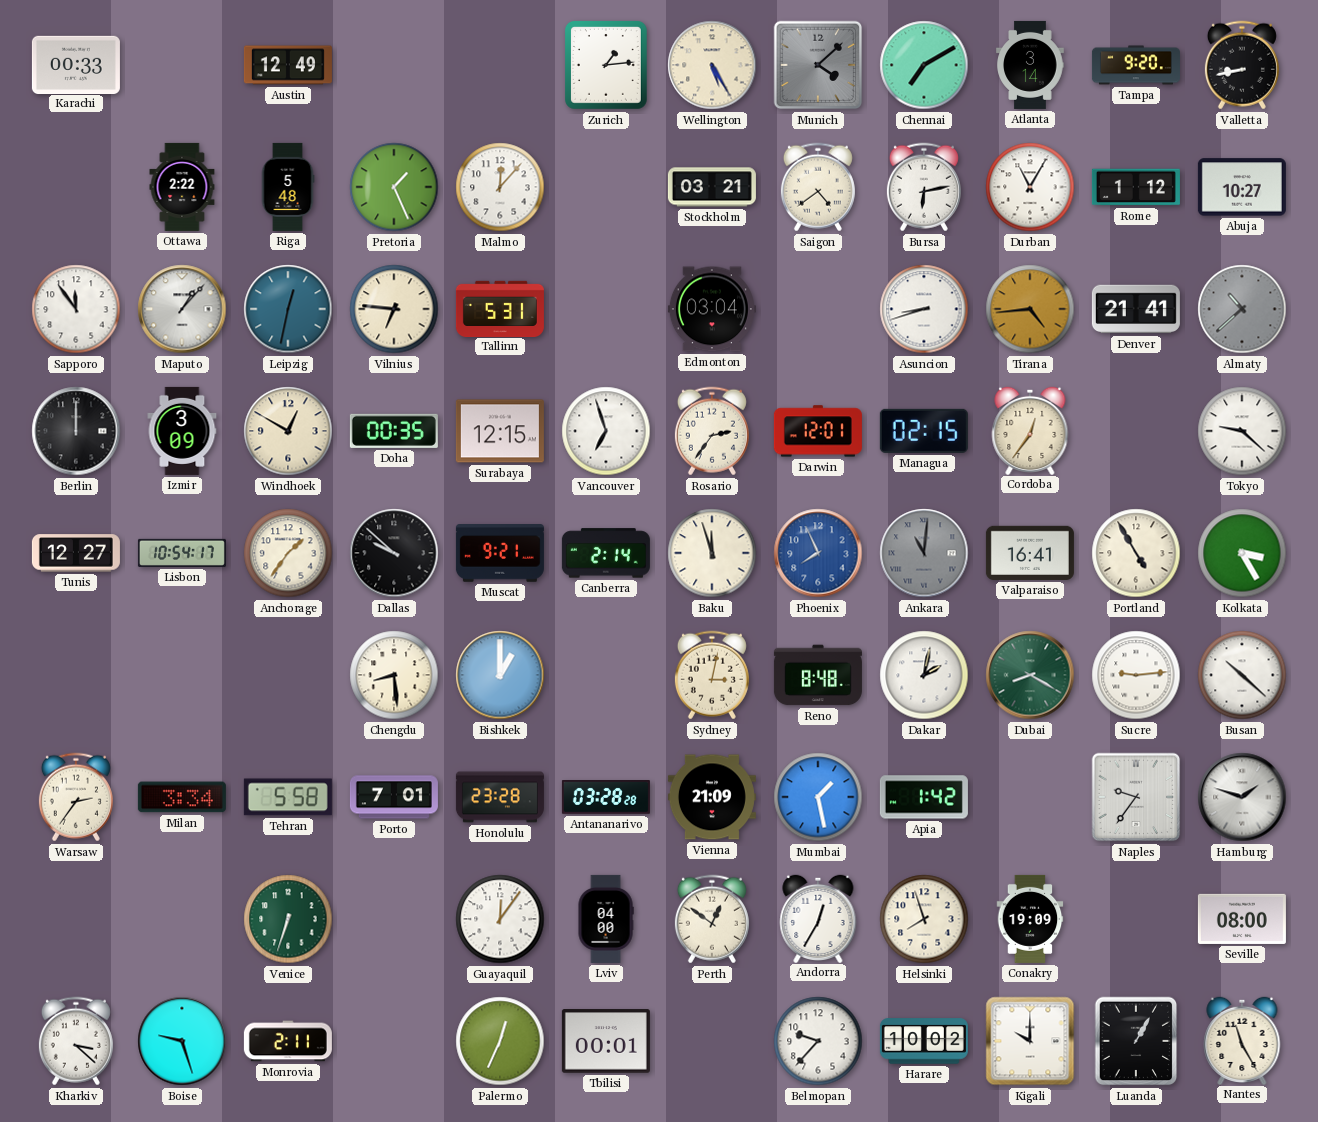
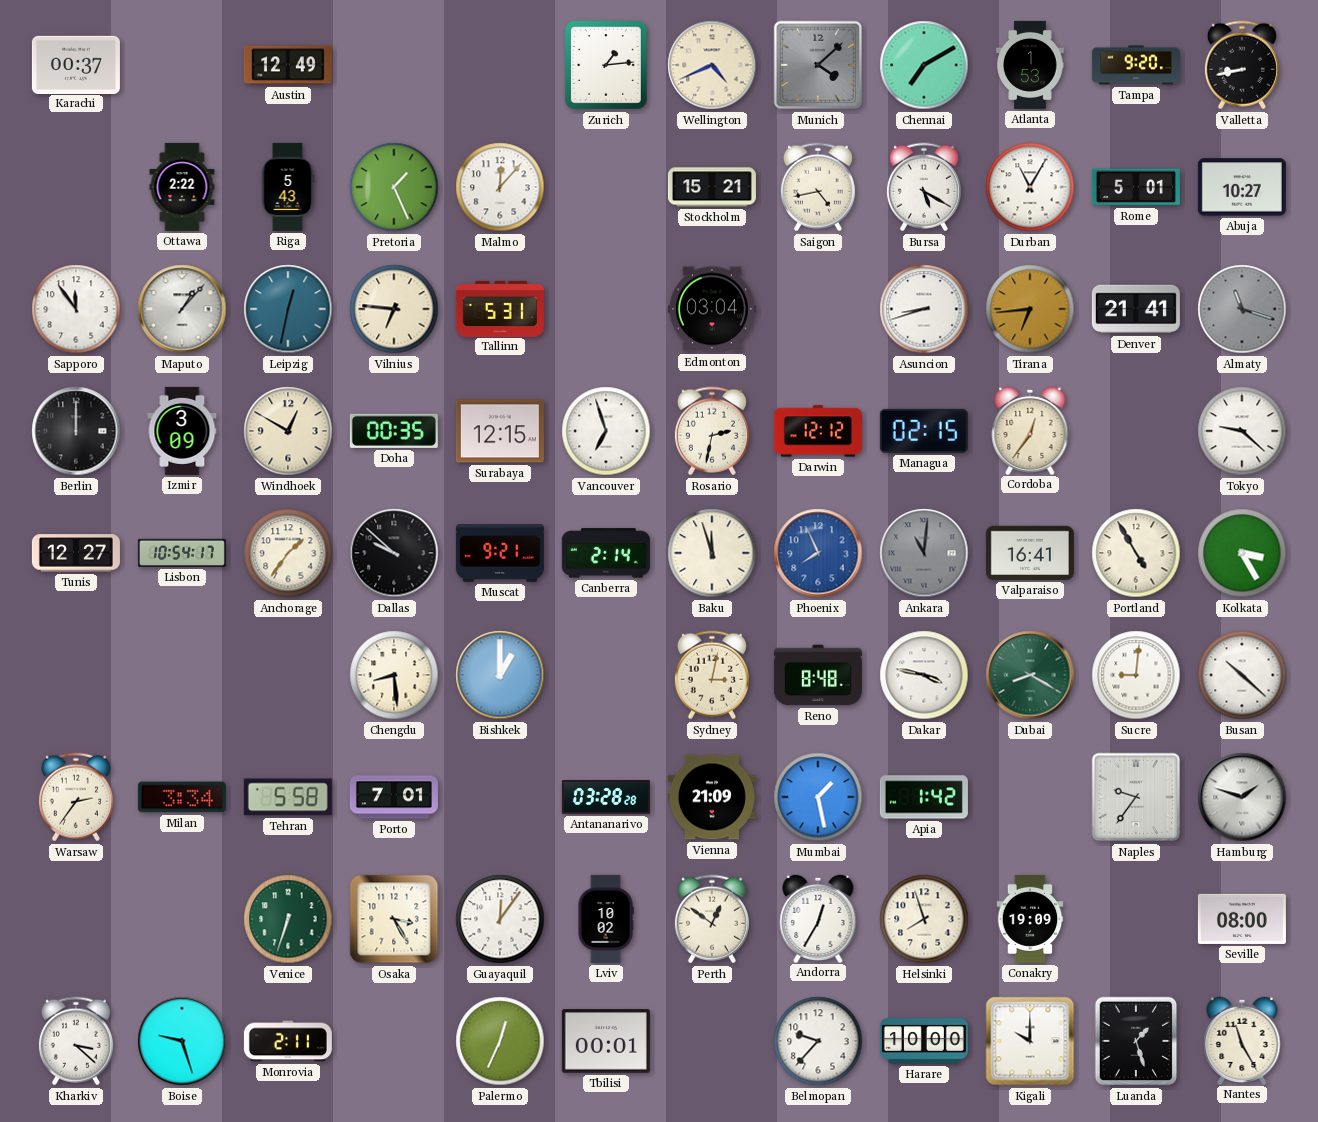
Karachi: 00:33 -> 00:37 (76, 64)
Wellington: 5:25 -> 4:41 (712, 65)
Atlanta: 3:14 -> 1:53 (1030, 65)
Riga: 5:48 -> 5:43 (288, 187)
Stockholm: 03:21 -> 15:21 (712, 187)
Saigon: 4:39 -> 4:43 (818, 187)
Bursa: 6:13 -> 5:20 (924, 187)
Rome: 1:12 -> 5:01 (1136, 187)
Tirana: 4:44 -> 6:44 (1030, 309)
Almaty: 10:38 -> 11:18 (1242, 309)
Rosario: 2:36 -> 2:32 (712, 431)
Darwin: 12:01 -> 12:12 (818, 431)
Dakar: 2:02 -> 3:47 (924, 675)
Sucre: 9:14 -> 9:01 (1136, 675)
Honolulu: 23:28 -> none (500, 797)
Osaka: none -> 3:25 (394, 919)
Lviv: 04:00 -> 10:02 (606, 919)
Harare: 10:02 -> 10:00 (924, 1041)
Luanda: 1:05 -> 1:27 (1136, 1041)
